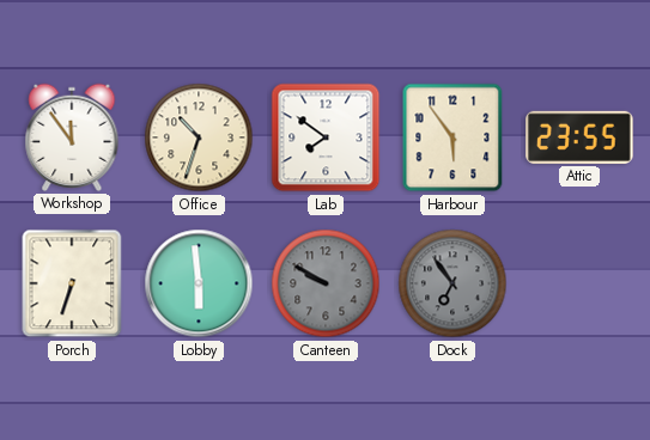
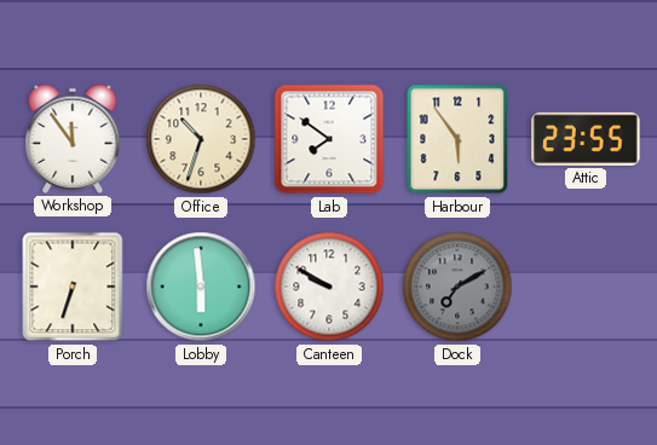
Canteen dial: grey -> white (329, 287)
Dock: 6:54 -> 7:10 (457, 287)
